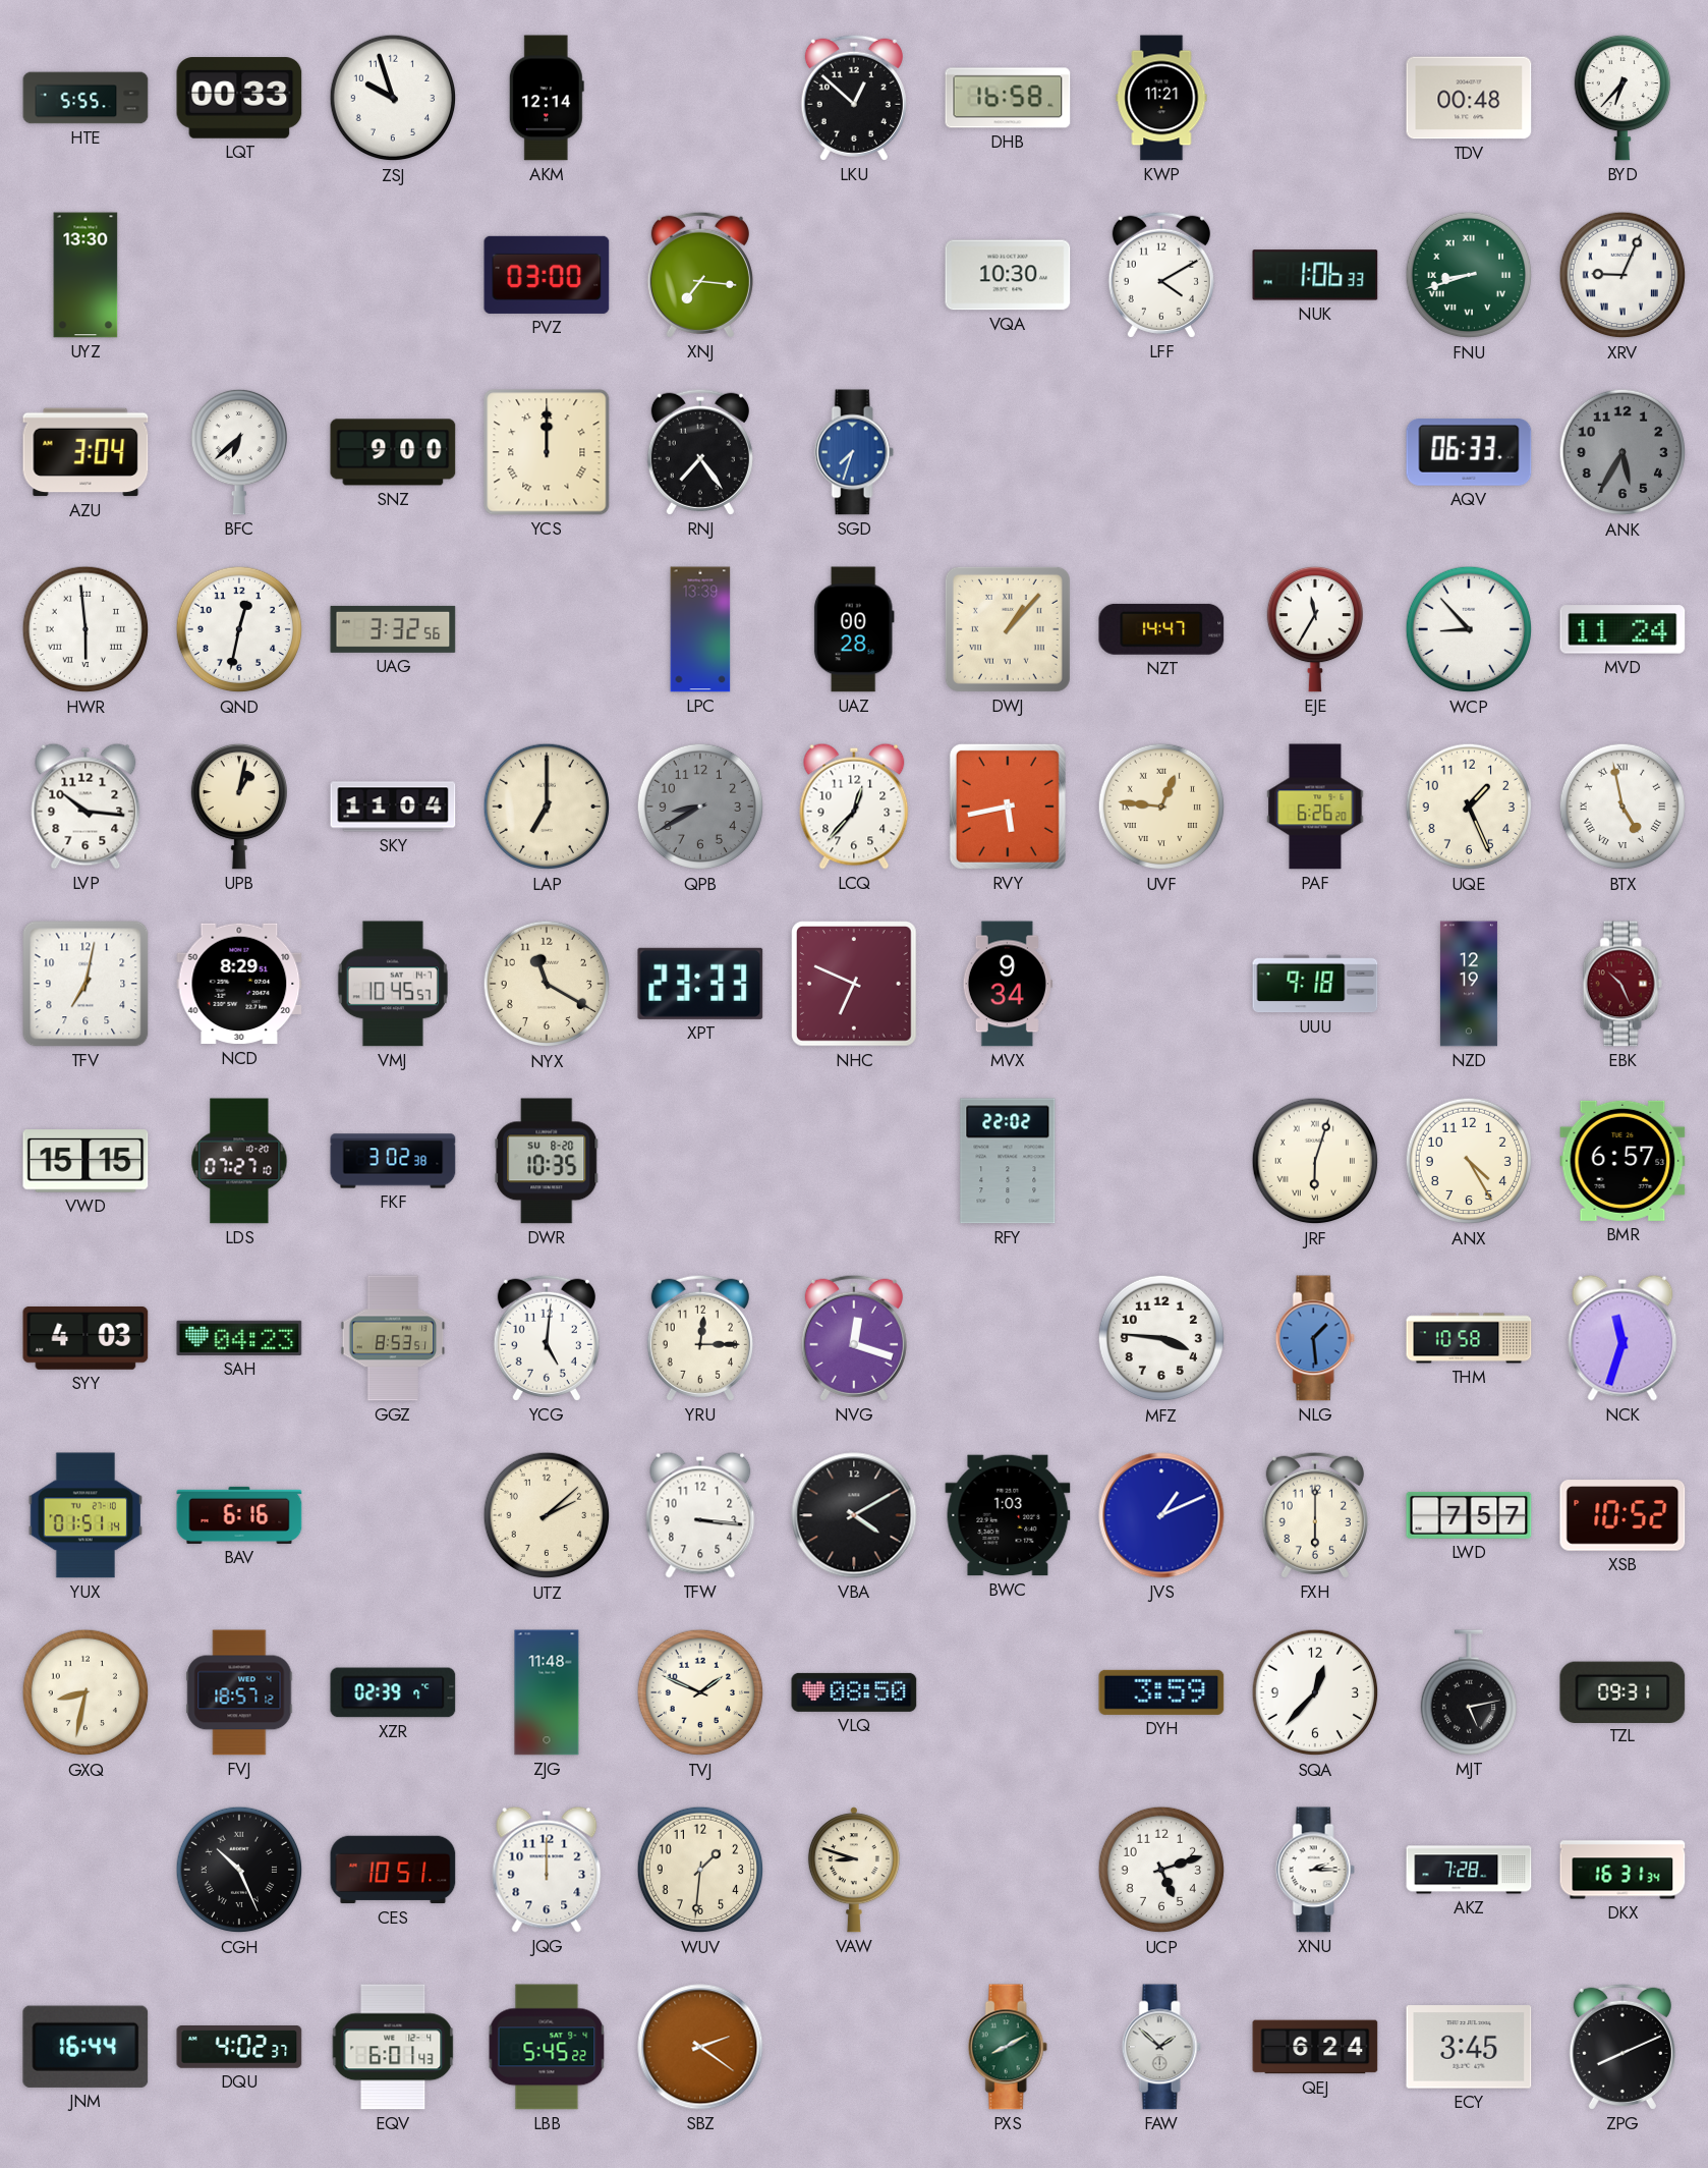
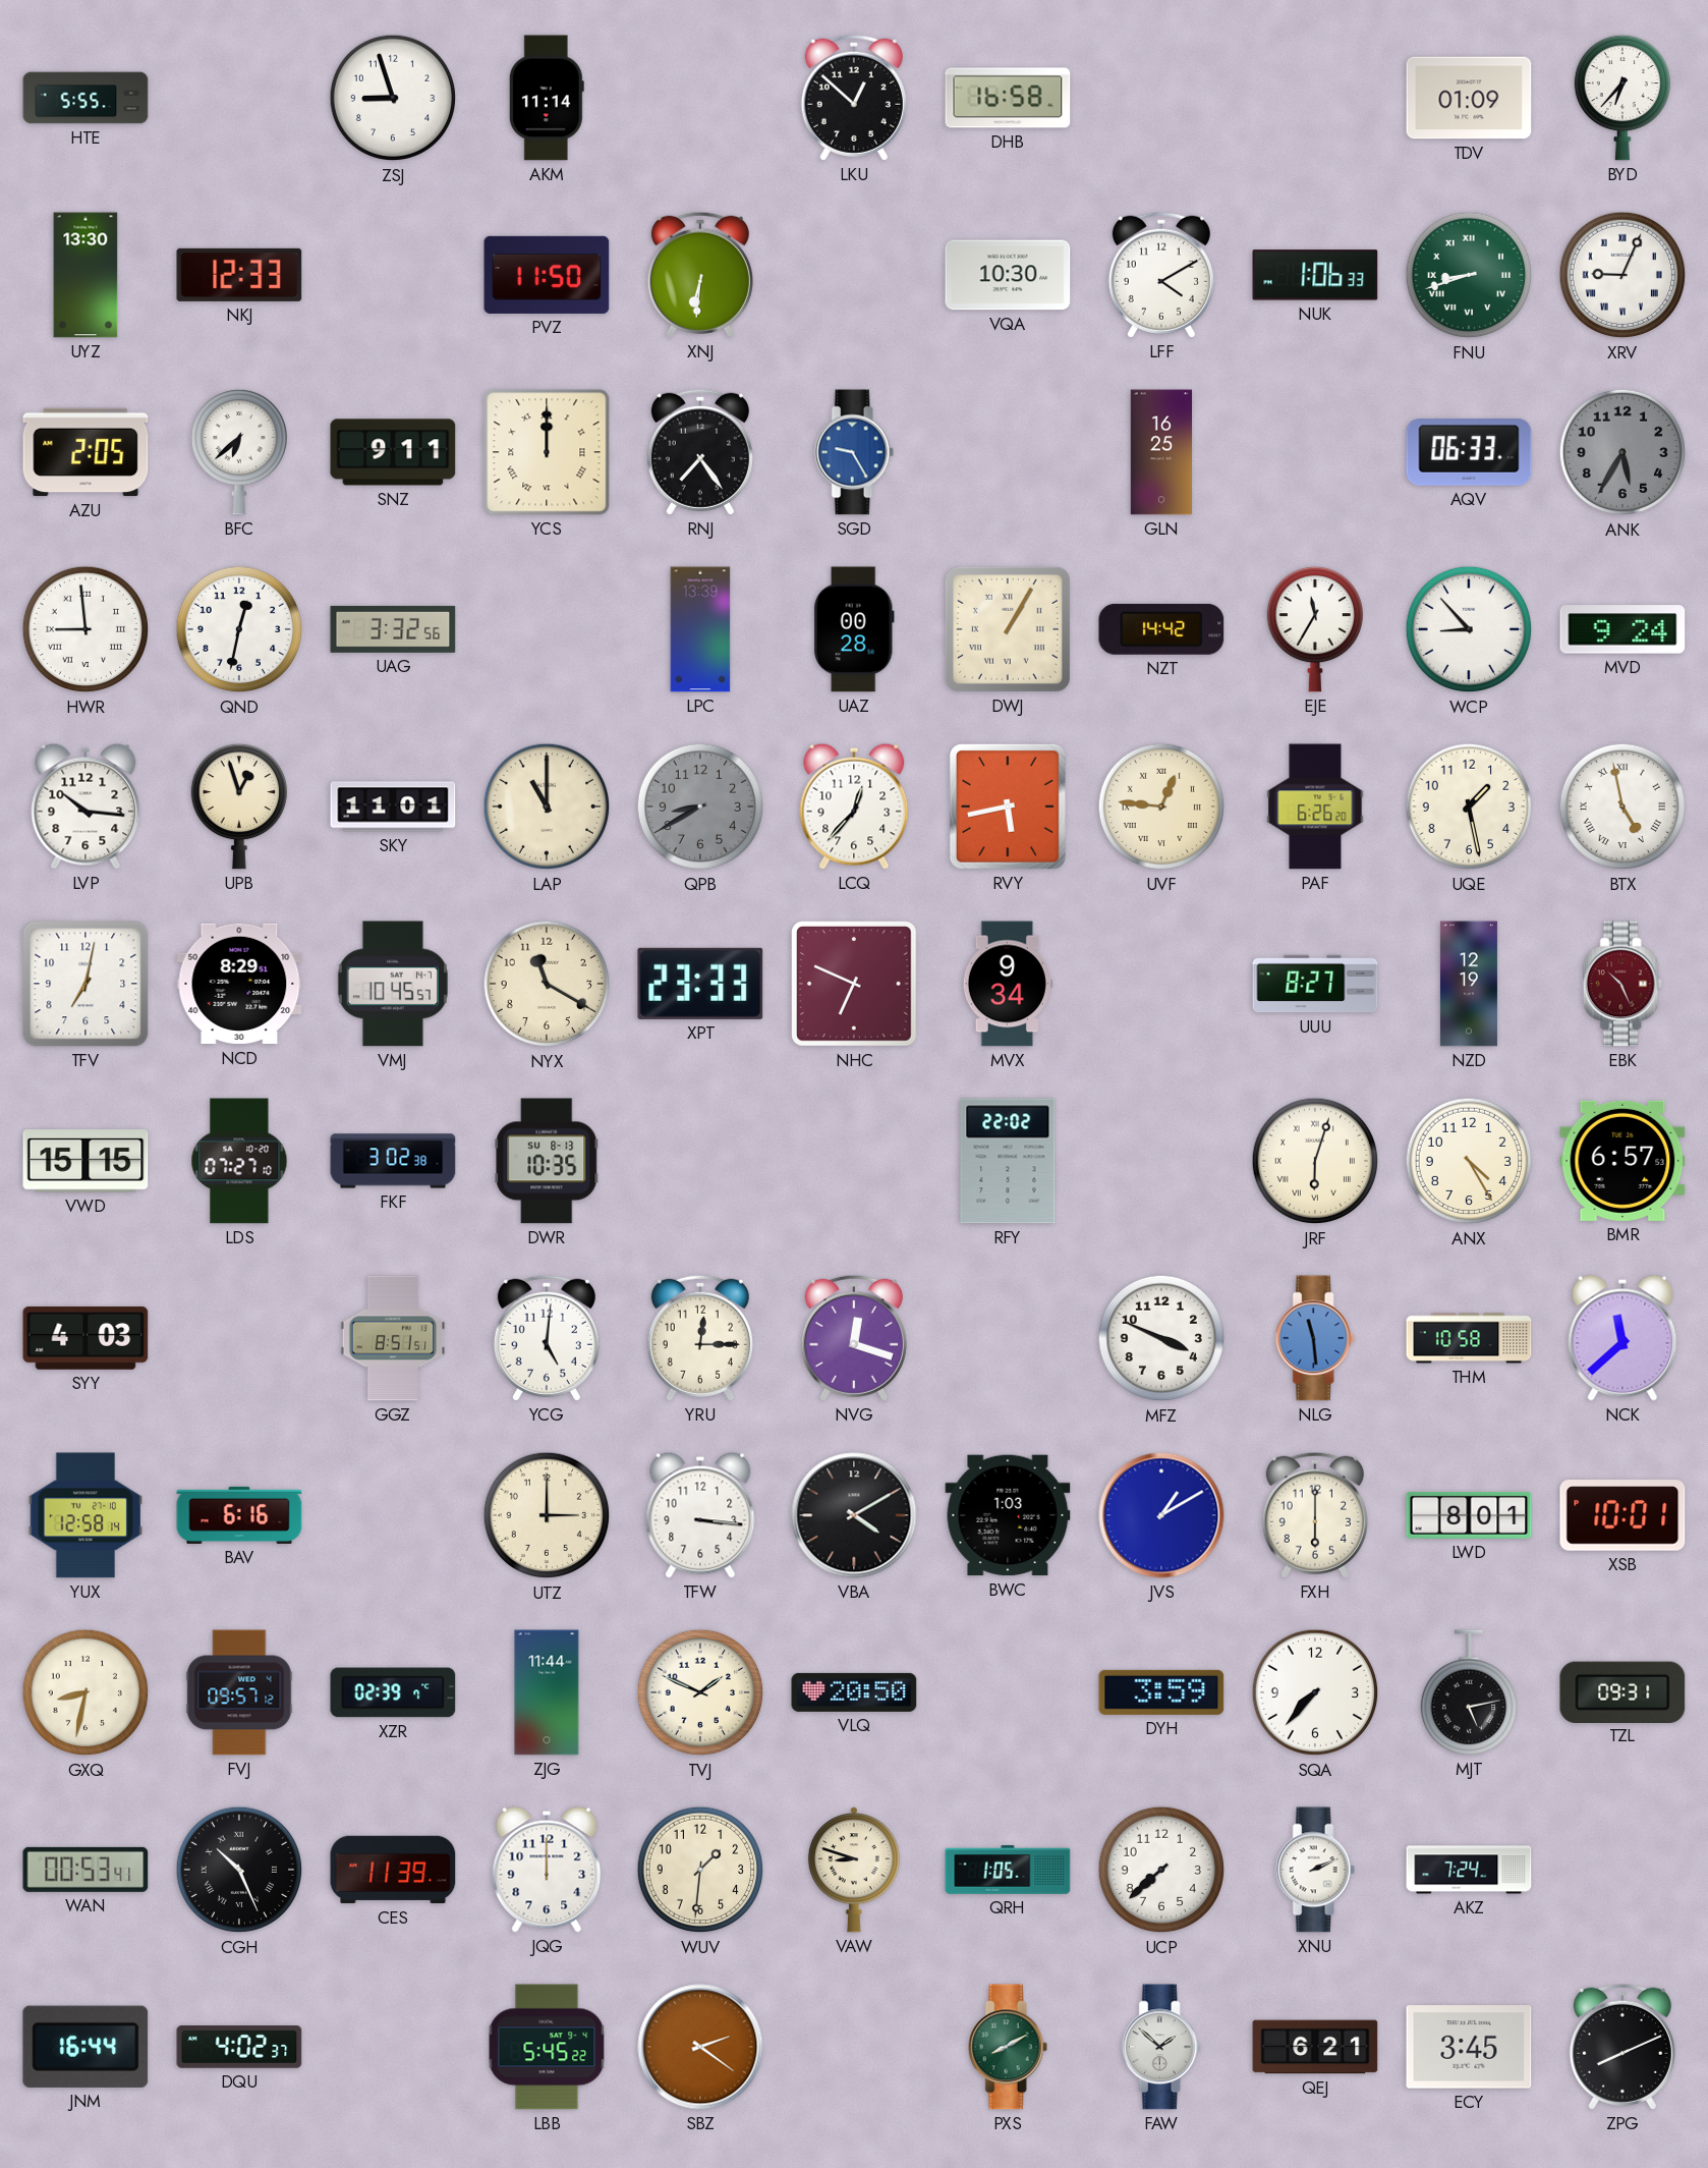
LQT: 00:33 -> none (239, 98)
ZSJ: 9:57 -> 8:57 (393, 98)
AKM: 12:14 -> 11:14 (547, 98)
KWP: 11:21 -> none (1161, 98)
TDV: 00:48 -> 01:09 (1469, 98)
NKJ: none -> 12:33 (239, 275)
PVZ: 03:00 -> 11:50 (547, 275)
XNJ: 7:16 -> 6:31 (700, 275)
AZU: 3:04 -> 2:05 (86, 452)
SNZ: 9:00 -> 9:11 (393, 452)
SGD: 7:33 -> 9:25 (854, 452)
GLN: none -> 16:25 (1161, 452)
HWR: 5:59 -> 8:59 (86, 629)
DWJ: 1:07 -> 1:05 (1008, 629)
NZT: 14:47 -> 14:42 (1161, 629)
MVD: 11:24 -> 9:24 (1622, 629)
UPB: 1:02 -> 12:57 (238, 807)
SKY: 11:04 -> 11:01 (393, 807)
LAP: 7:00 -> 11:00 (547, 807)
UQE: 1:26 -> 1:28 (1469, 807)
UUU: 9:18 -> 8:27 (1315, 984)
DWR date: SU 8-20 -> SU 8-13 (547, 1161)
SAH: 04:23 -> none (239, 1338)
GGZ: 8:53 -> 8:51 (393, 1338)
MFZ: 3:46 -> 3:49 (1161, 1338)
NLG: 1:29 -> 11:29 (1315, 1338)
NCK: 11:33 -> 11:38 (1622, 1338)
YUX: 01:51 -> 12:58 (84, 1515)
UTZ: 2:08 -> 3:00 (547, 1515)
JVS: 1:11 -> 1:10 (1161, 1515)
LWD: 7:57 -> 8:01 (1469, 1515)
XSB: 10:52 -> 10:01 (1622, 1515)
FVJ: 18:57 -> 09:57 (239, 1692)
ZJG: 11:48 -> 11:44 (547, 1692)
VLQ: 08:50 -> 20:50 (854, 1692)
SQA: 12:37 -> 7:37 (1315, 1692)
WAN: none -> 00:53 (86, 1870)
CES: 10:51 -> 11:39 (393, 1870)
QRH: none -> 1:05 (1008, 1871)
UCP: 5:12 -> 7:38 (1161, 1870)
XNU: 2:15 -> 2:11 (1315, 1870)
AKZ: 7:28 -> 7:24 (1469, 1870)
DKX: 16:31 -> none (1622, 1870)
EQV: 6:01 -> none (393, 2047)
QEJ: 6:24 -> 6:21 (1315, 2047)
